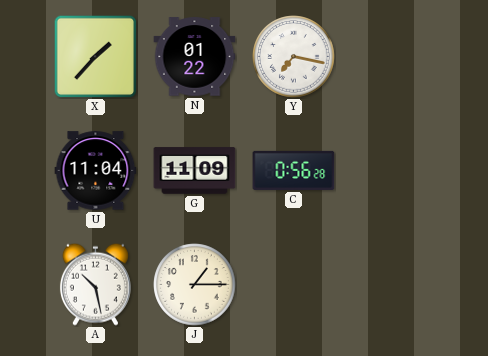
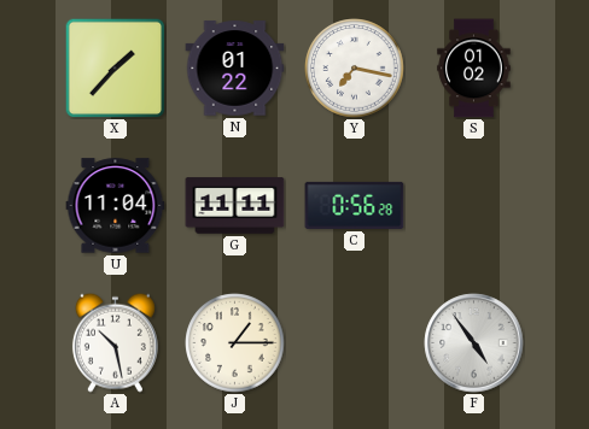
S: none -> 01:02 (474, 69)
G: 11:09 -> 11:11 (235, 206)
F: none -> 4:54 (474, 343)
